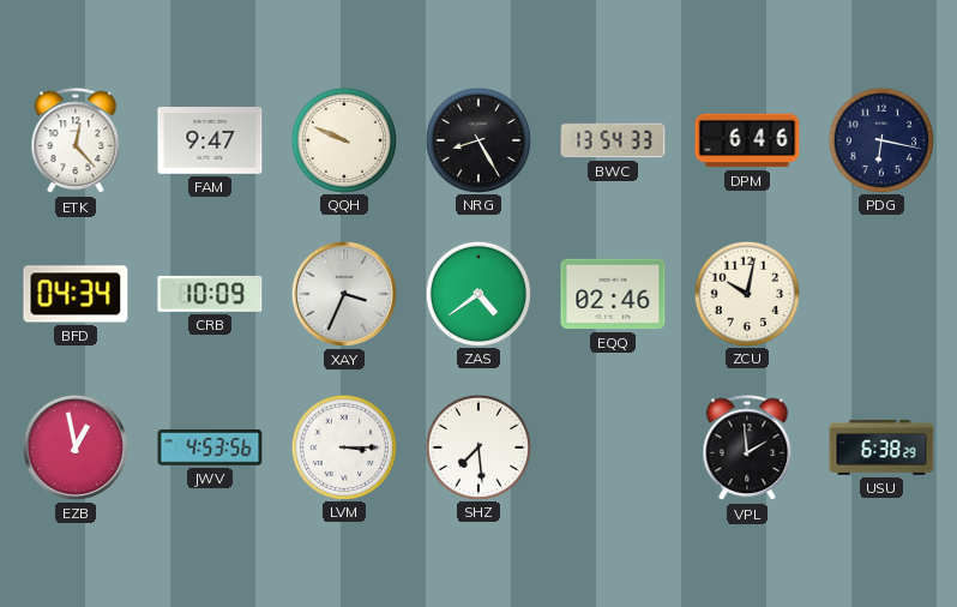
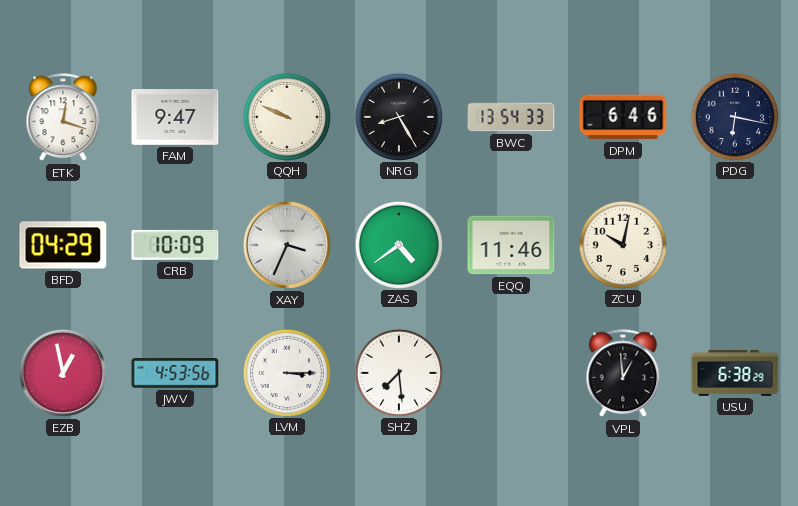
ETK: 12:23 -> 12:18 (63, 118)
BFD: 04:34 -> 04:29 (63, 245)
EQQ: 02:46 -> 11:46 (511, 245)
VPL: 1:59 -> 12:59 (623, 374)
